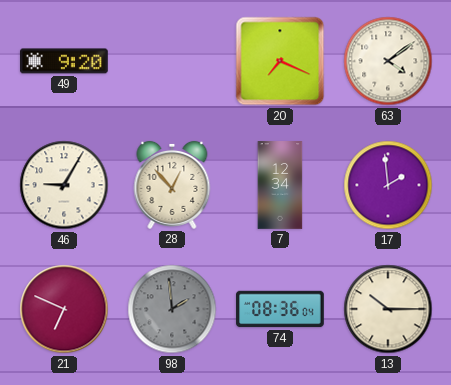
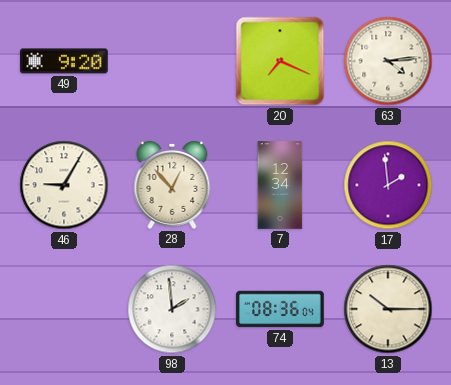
63: 4:09 -> 4:14 (388, 61)
21: 6:49 -> none (64, 309)
98 dial: grey -> white (172, 309)
